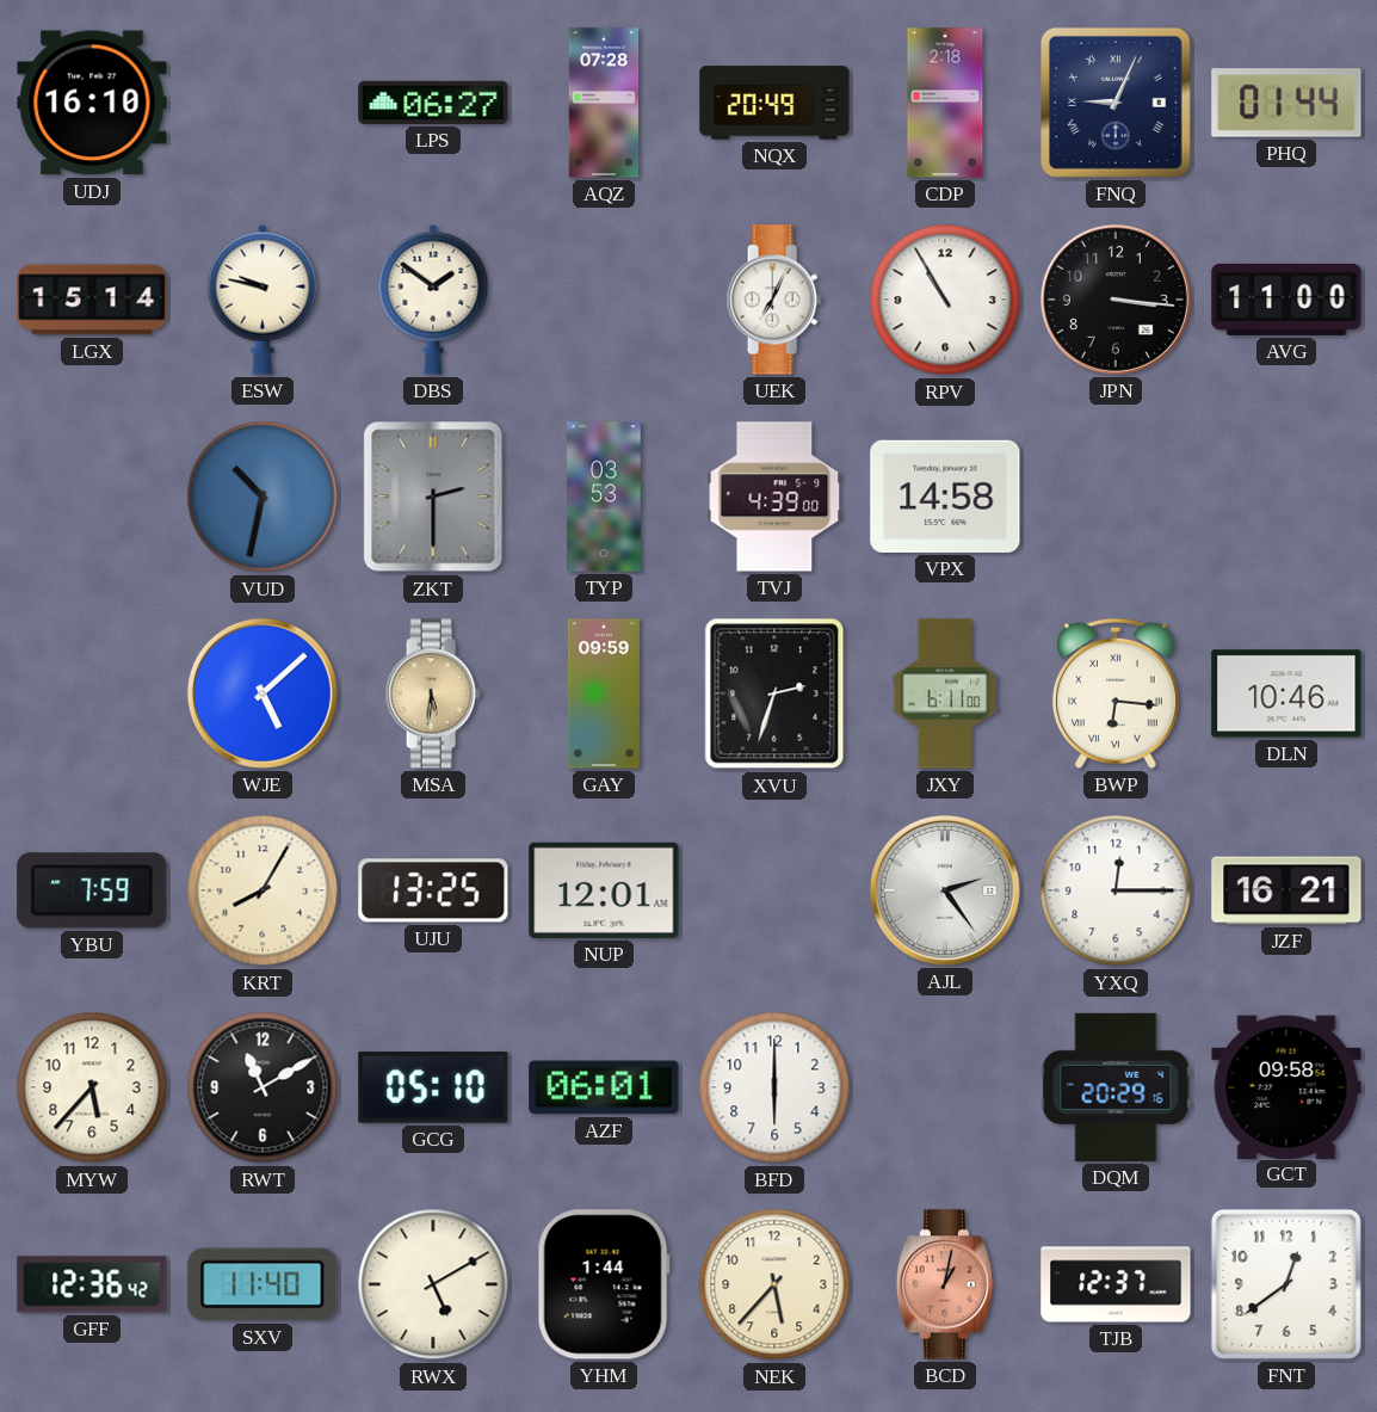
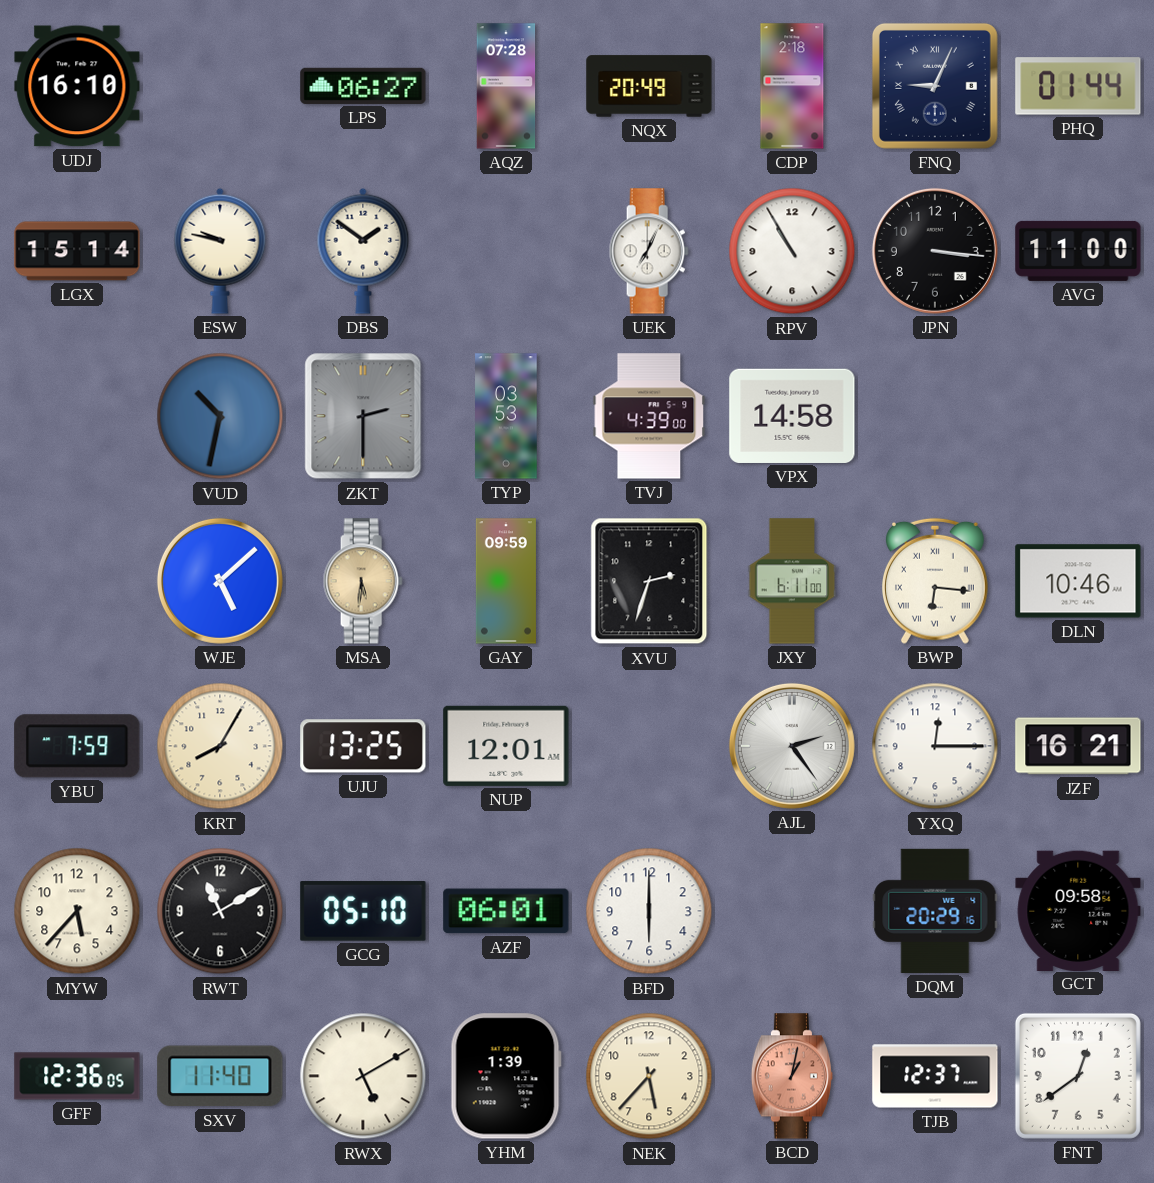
GFF: 12:36:42 -> 12:36:05 (77, 1076)
YHM: 1:44 -> 1:39 (506, 1076)
